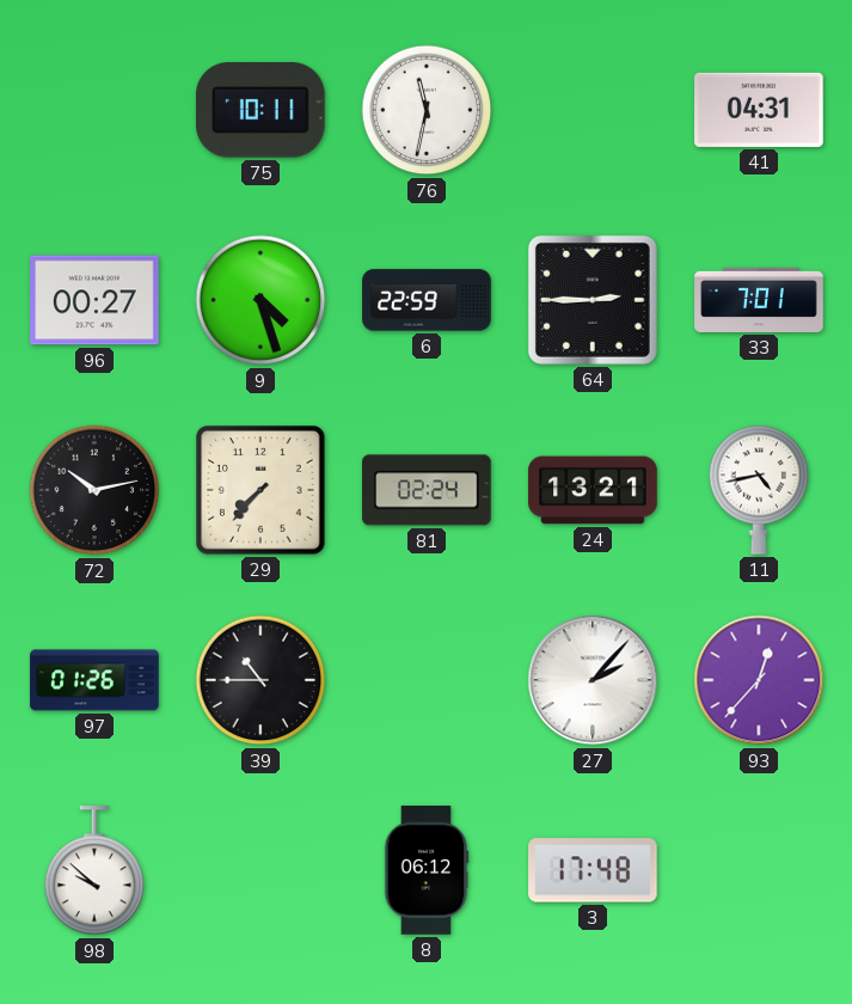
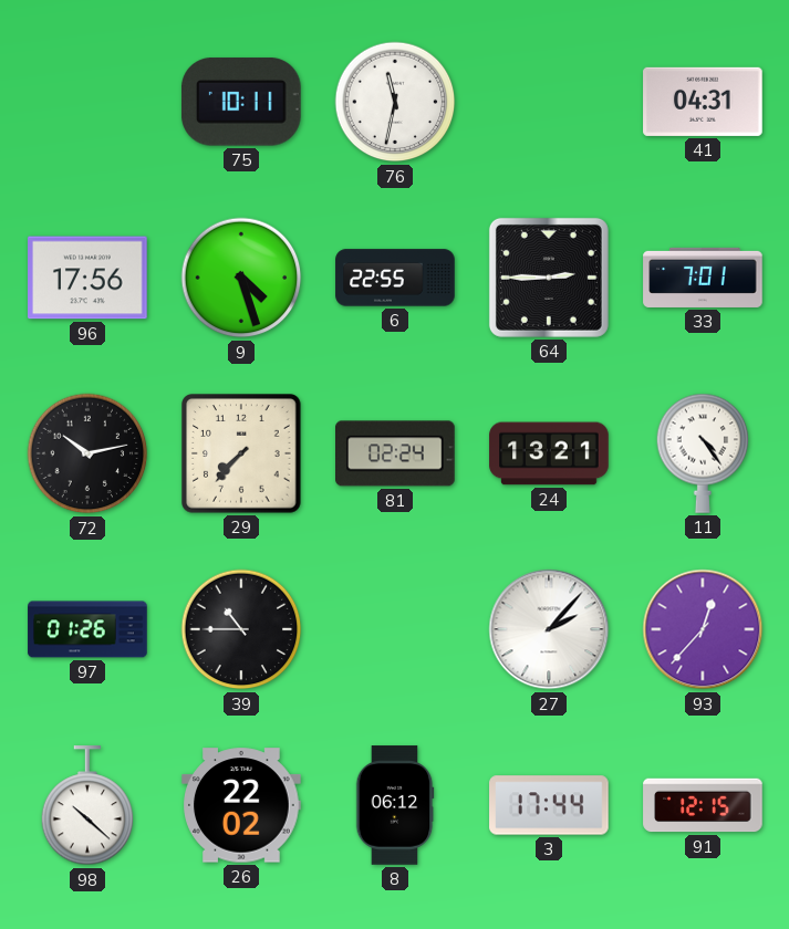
96: 00:27 -> 17:56 (87, 278)
6: 22:59 -> 22:55 (395, 278)
11: 4:43 -> 4:24 (703, 453)
98: 9:52 -> 10:22 (87, 806)
26: none -> 22:02 (241, 805)
3: 17:48 -> 17:44 (549, 805)
91: none -> 12:15 (703, 805)
